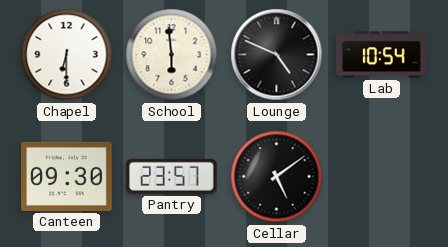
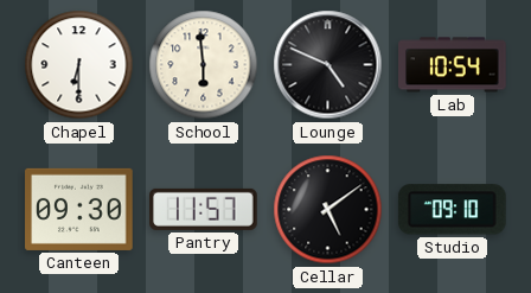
Pantry: 23:57 -> 11:57 (204, 209)
Studio: none -> 09:10 (452, 210)
